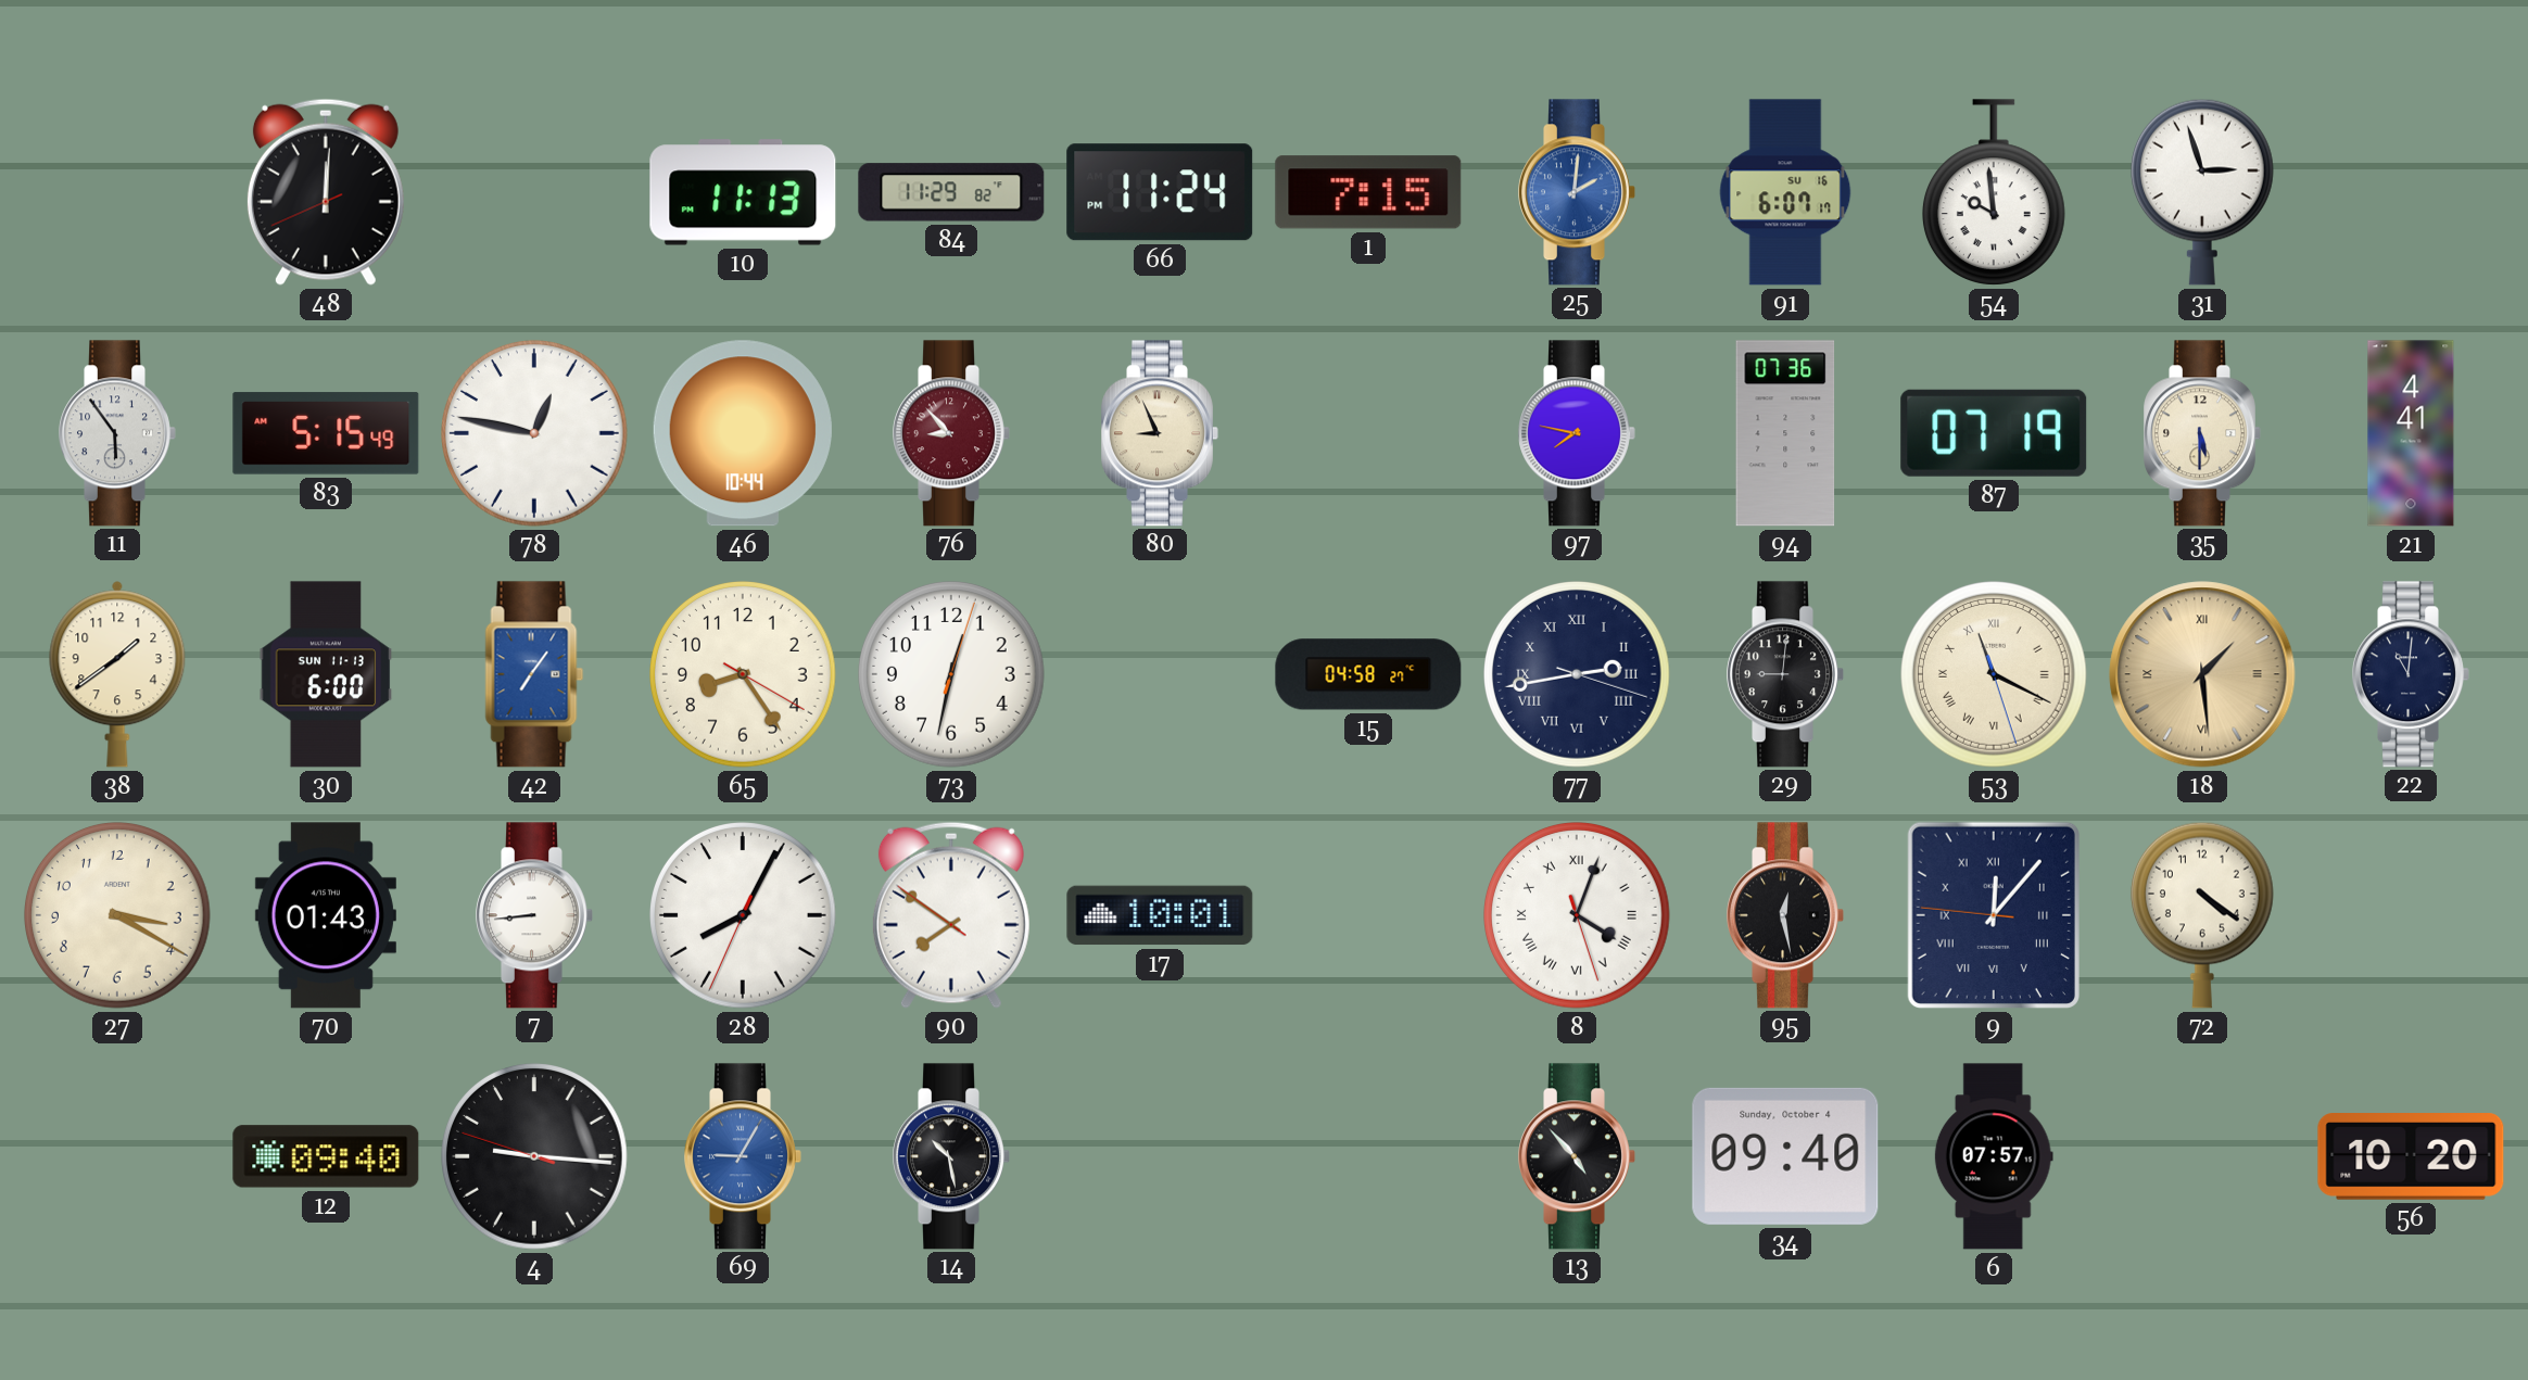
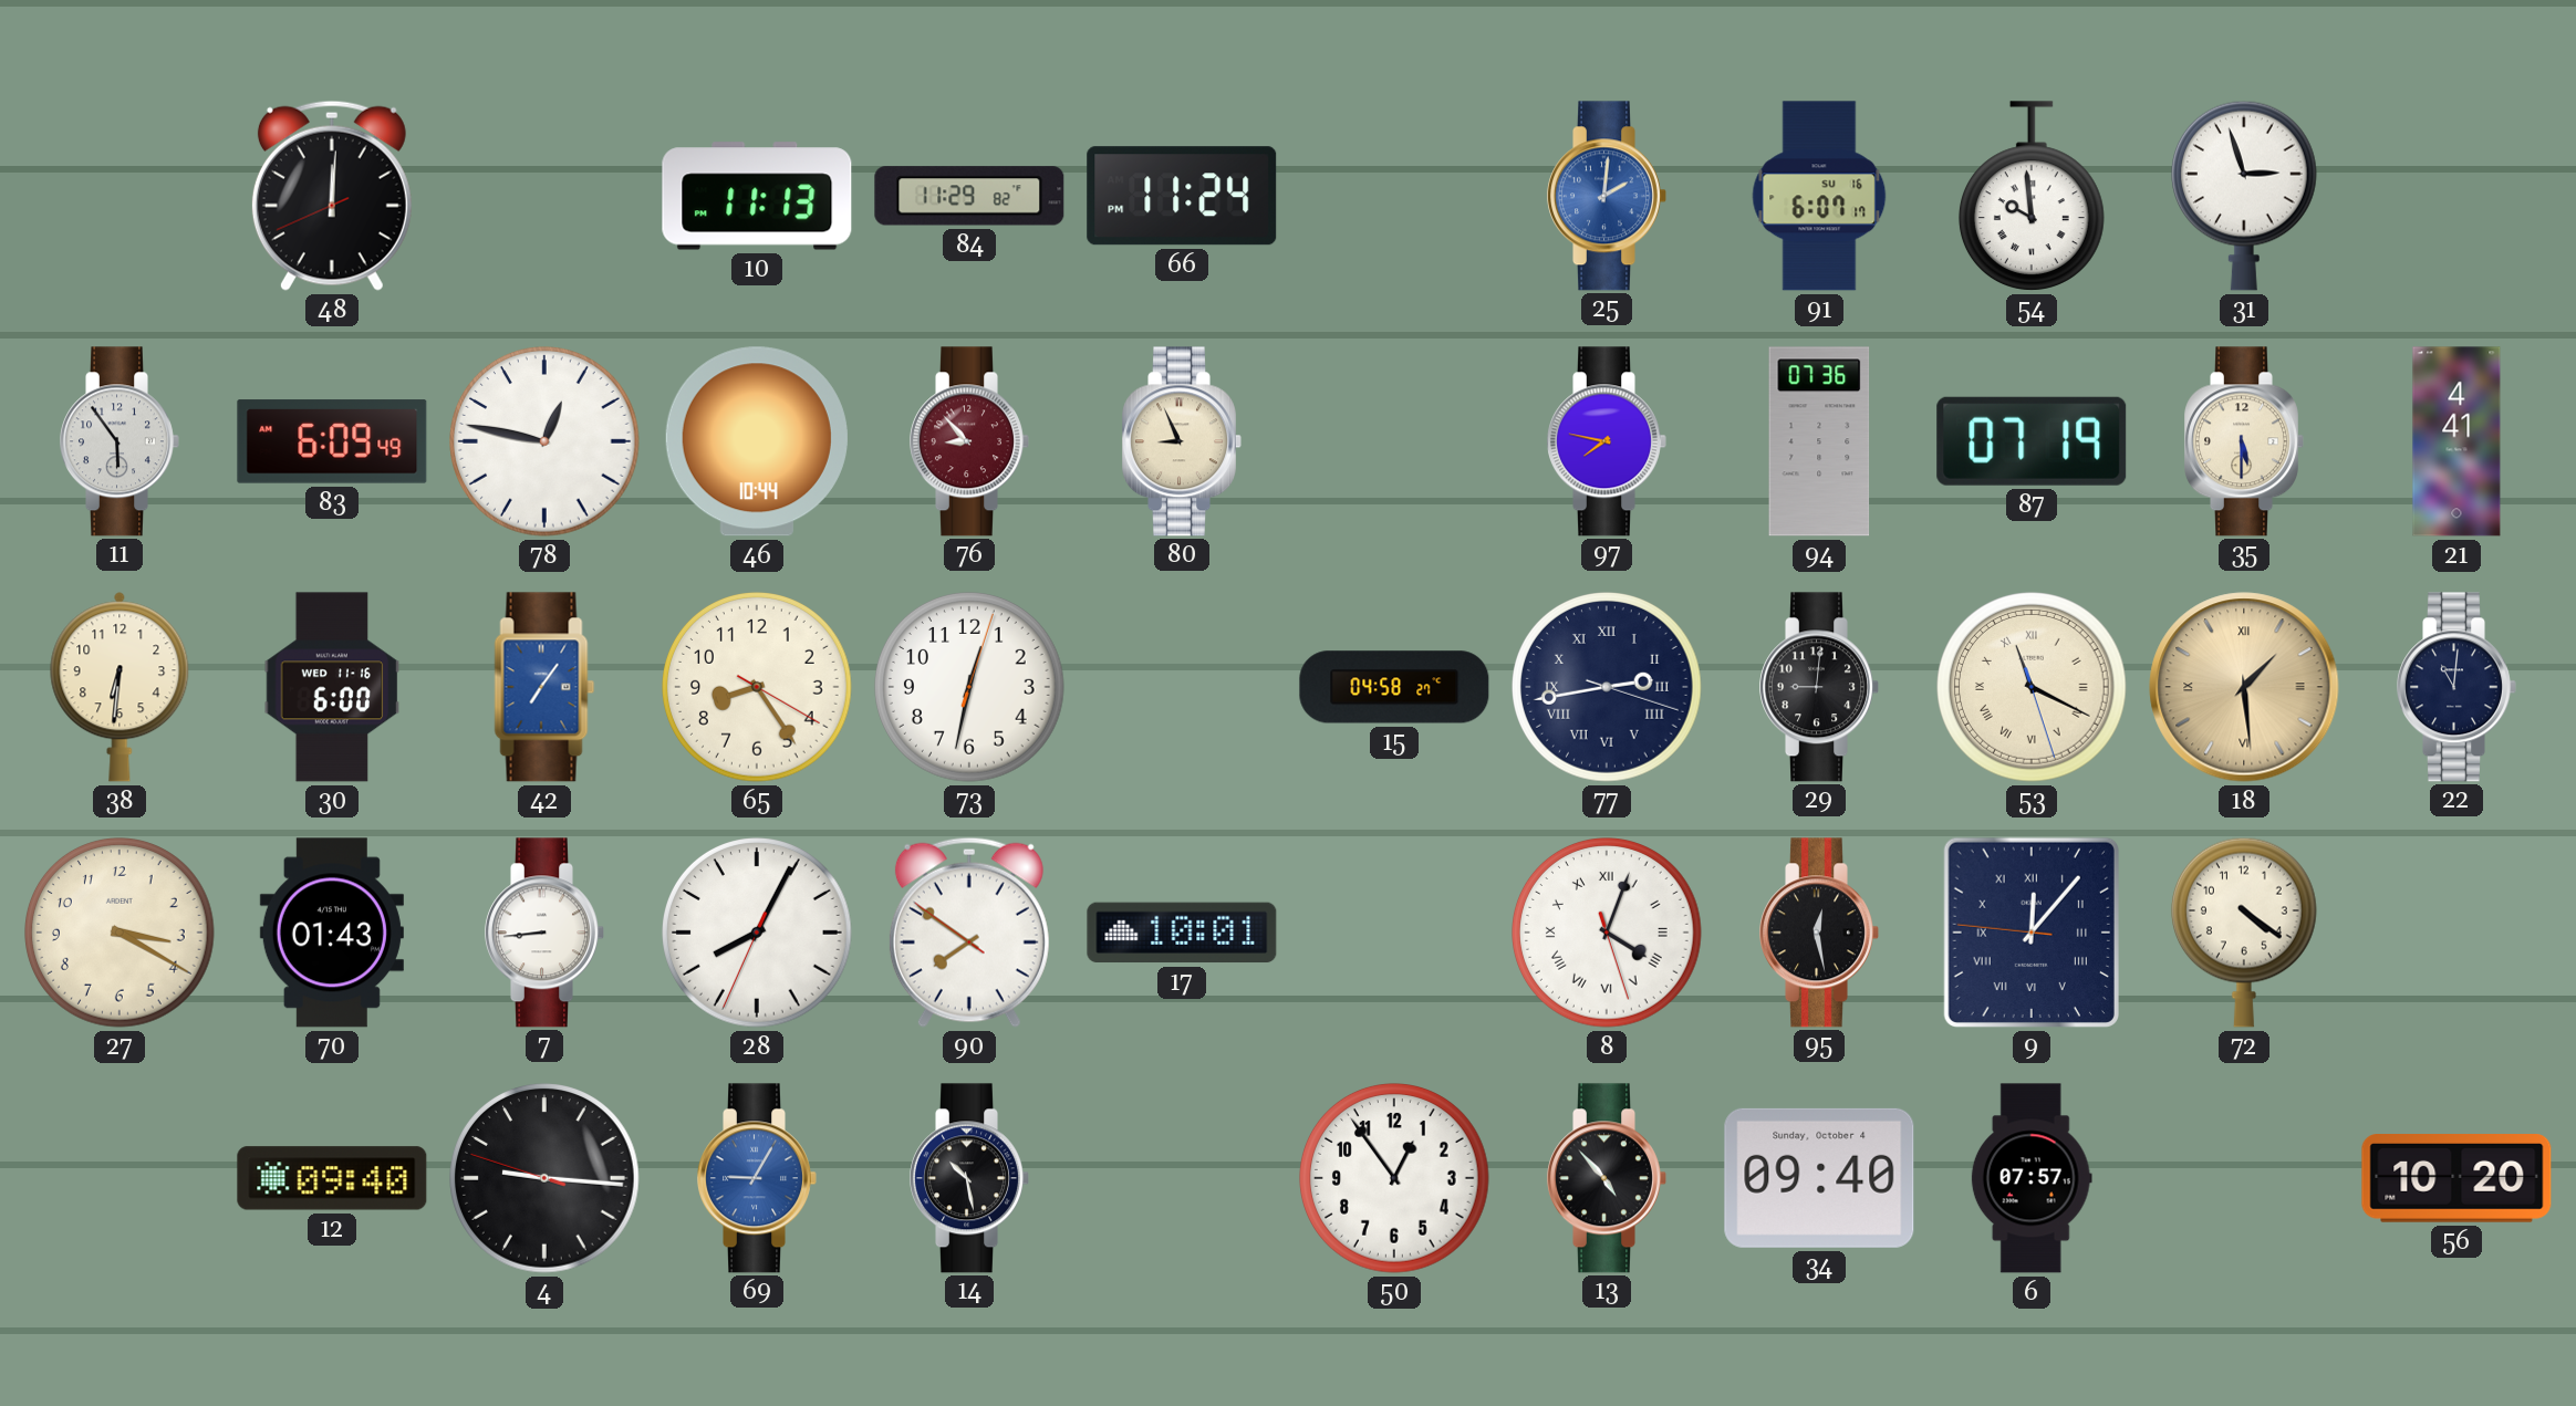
1: 7:15 -> none (1368, 192)
83: 5:15 -> 6:09 (332, 441)
38: 1:39 -> 6:31 (120, 687)
30 date: SUN 11-13 -> WED 11-16 (332, 687)
50: none -> 12:54 (1395, 1179)
